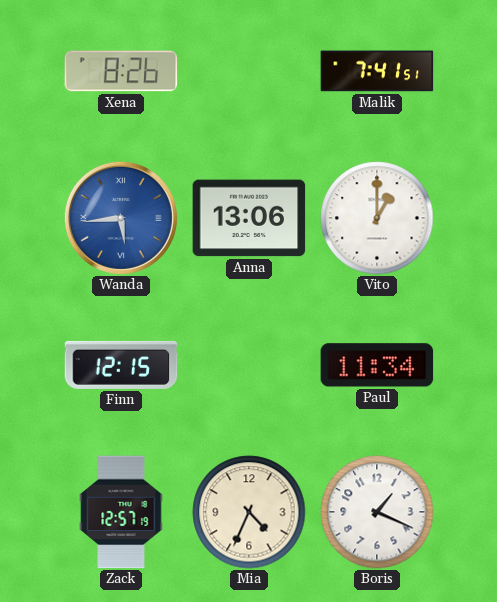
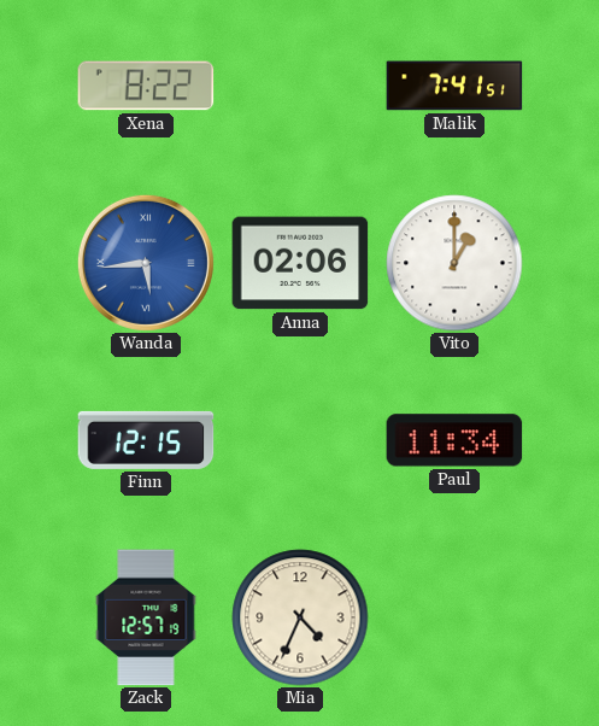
Xena: 8:26 -> 8:22 (146, 86)
Anna: 13:06 -> 02:06 (300, 263)
Boris: 1:19 -> none (377, 512)
